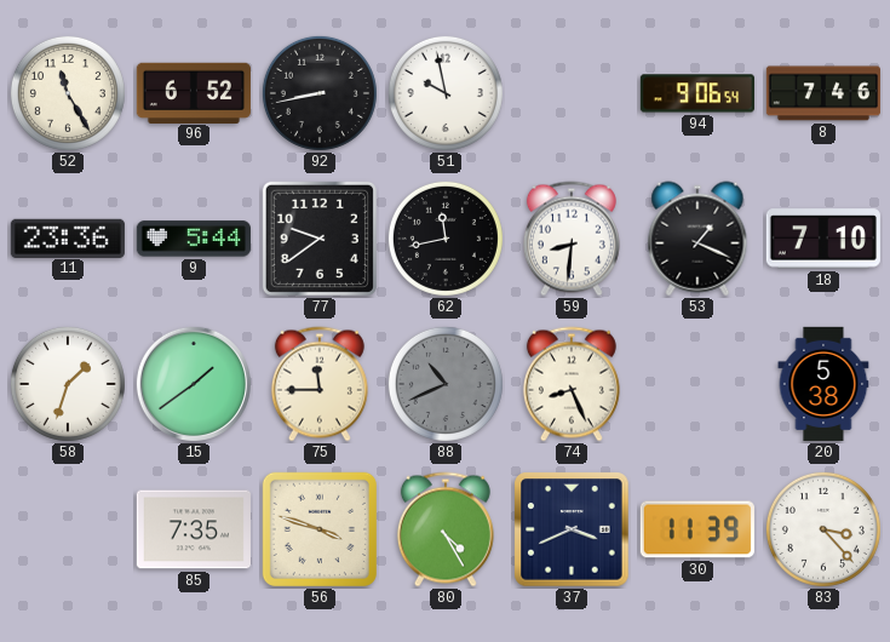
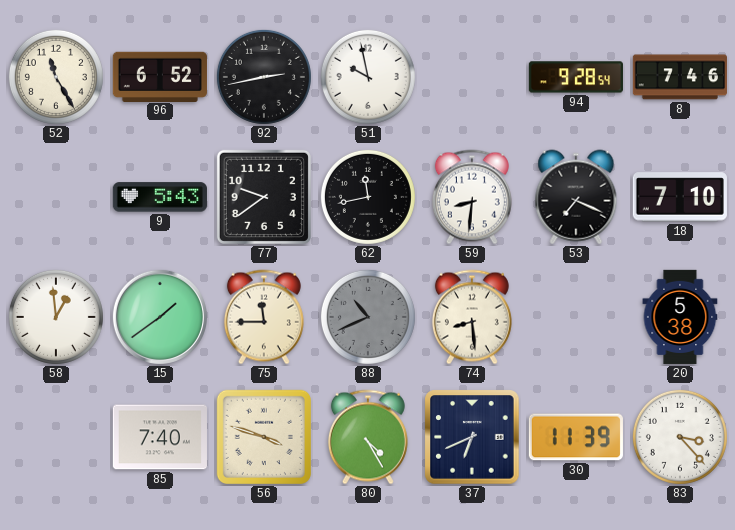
92: 8:43 -> 2:43 (264, 77)
94: 9:06 -> 9:28 (576, 77)
11: 23:36 -> none (68, 237)
9: 5:44 -> 5:43 (160, 197)
53: 1:19 -> 7:19 (576, 197)
58: 1:33 -> 12:59 (56, 317)
74: 8:26 -> 8:29 (472, 317)
85: 7:35 -> 7:40 (160, 437)
37: 3:41 -> 6:41 (472, 437)
